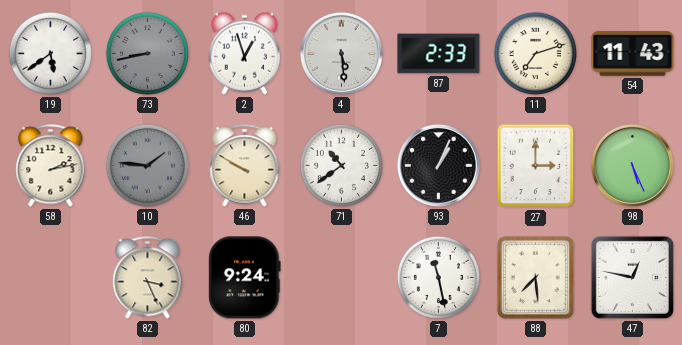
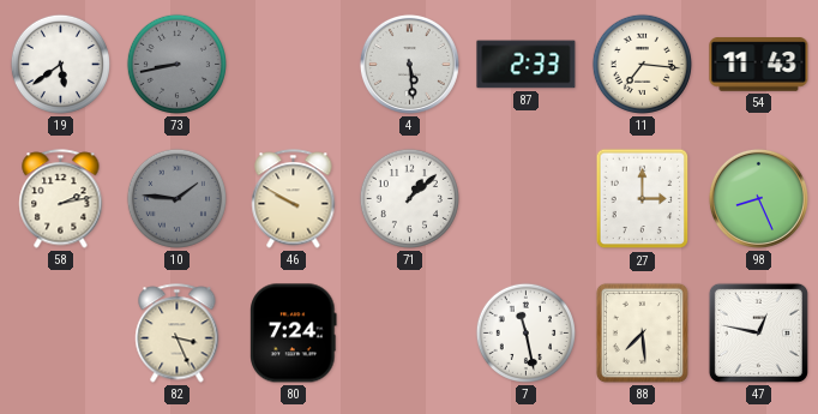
2: 12:57 -> none (245, 53)
11: 7:12 -> 7:16 (642, 64)
71: 10:39 -> 1:08 (409, 198)
93: 1:04 -> none (438, 165)
98: 5:26 -> 8:26 (758, 198)
80: 9:24 -> 7:24 (294, 334)
